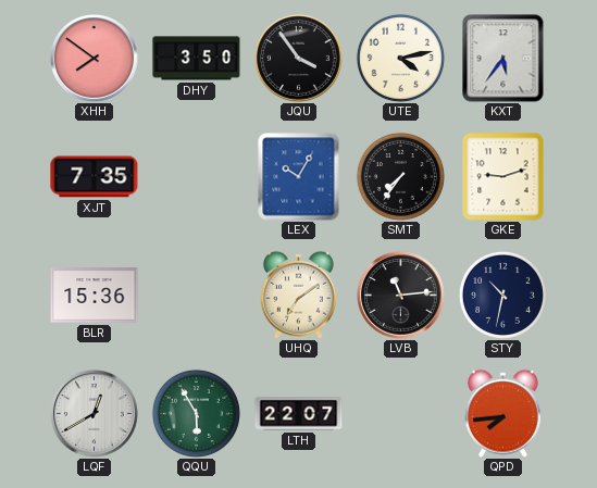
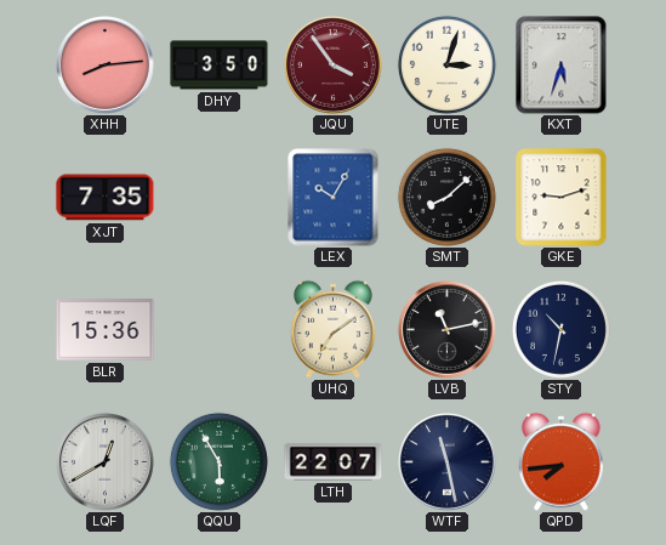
XHH: 7:51 -> 8:14 (106, 66)
JQU dial: black -> burgundy (334, 66)
UTE: 4:13 -> 3:03 (446, 64)
KXT: 5:36 -> 5:33 (562, 66)
SMT: 7:36 -> 8:08 (446, 197)
LVB: 11:14 -> 11:13 (448, 330)
WTF: none -> 11:28 (448, 462)
